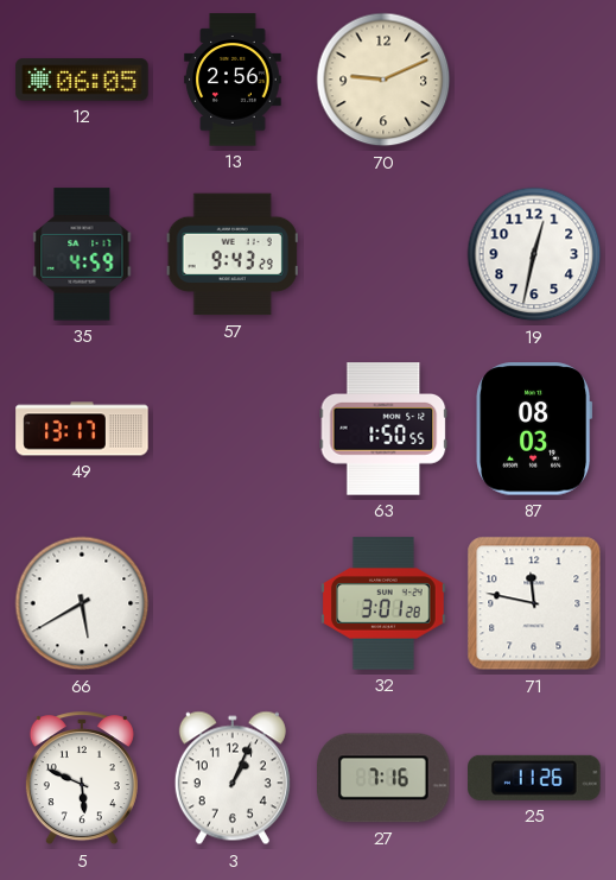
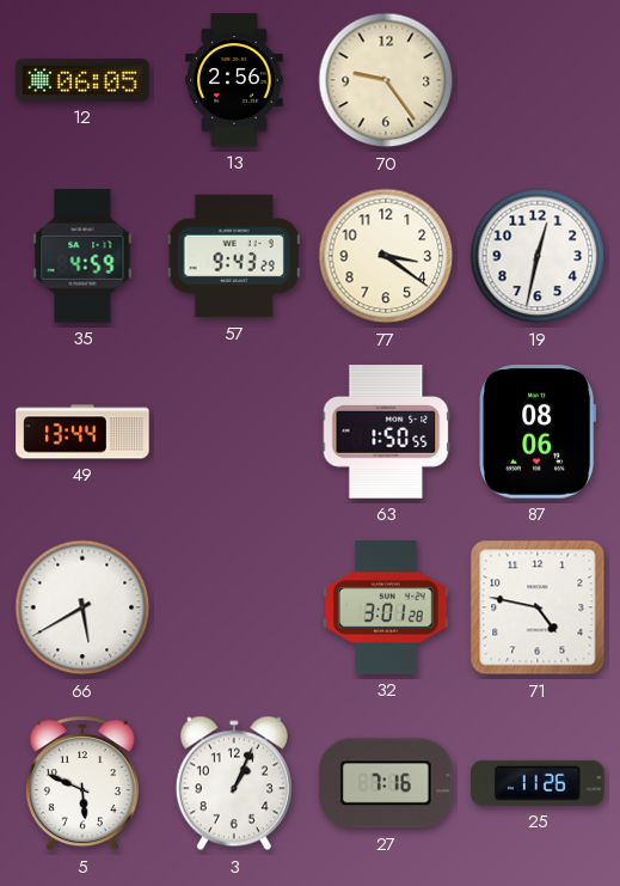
70: 9:11 -> 9:24 (386, 80)
77: none -> 3:21 (386, 256)
49: 13:17 -> 13:44 (82, 432)
87: 08:03 -> 08:06 (538, 432)
71: 11:47 -> 4:47 (538, 607)
